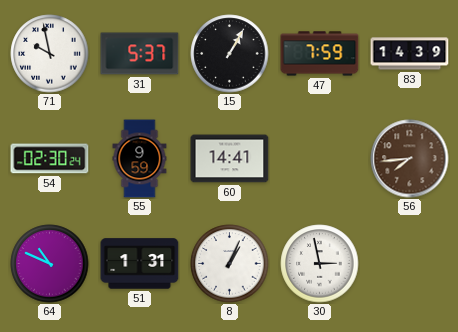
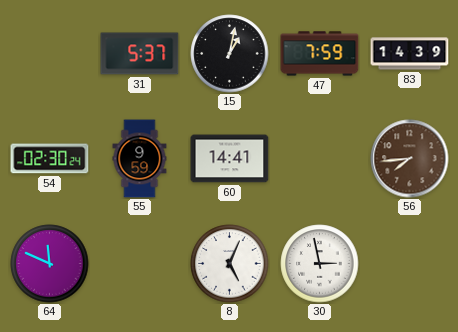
71: 9:58 -> none (50, 54)
15: 1:05 -> 1:02 (230, 54)
64: 10:49 -> 11:49 (50, 264)
51: 1:31 -> none (140, 264)
8: 1:04 -> 5:04 (230, 264)
